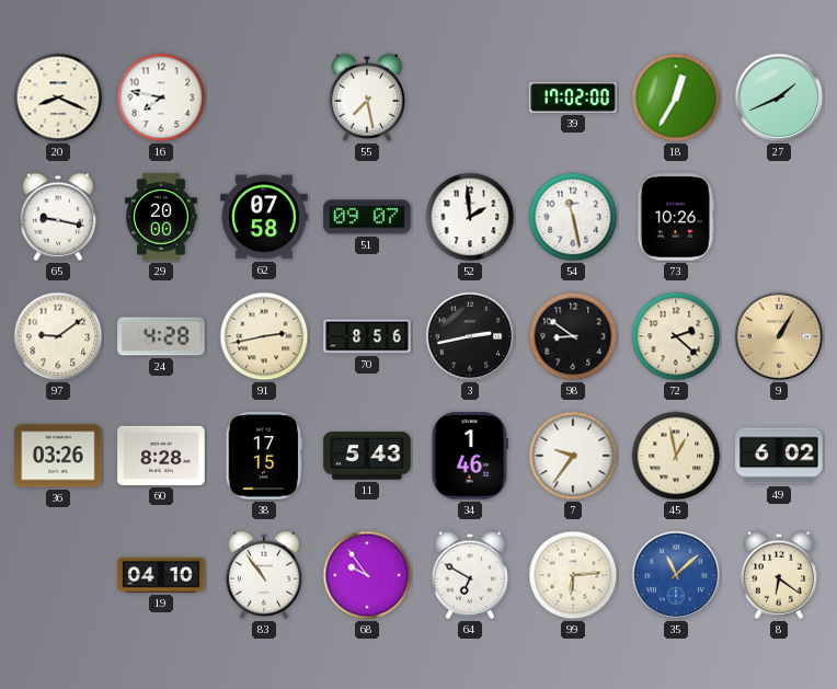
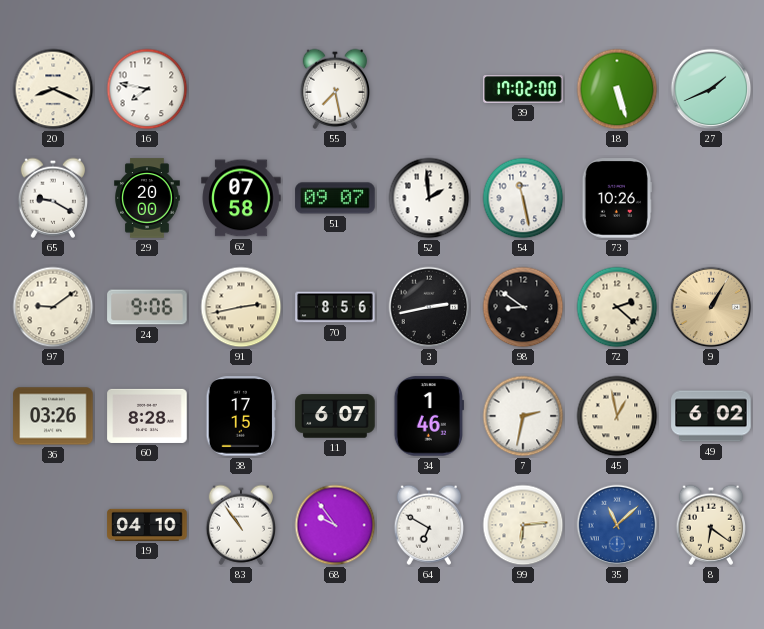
18: 12:35 -> 5:27 (617, 89)
65: 9:17 -> 9:20 (52, 198)
24: 4:28 -> 9:06 (147, 307)
11: 5:43 -> 6:07 (335, 416)
7: 9:36 -> 2:32 (523, 416)
